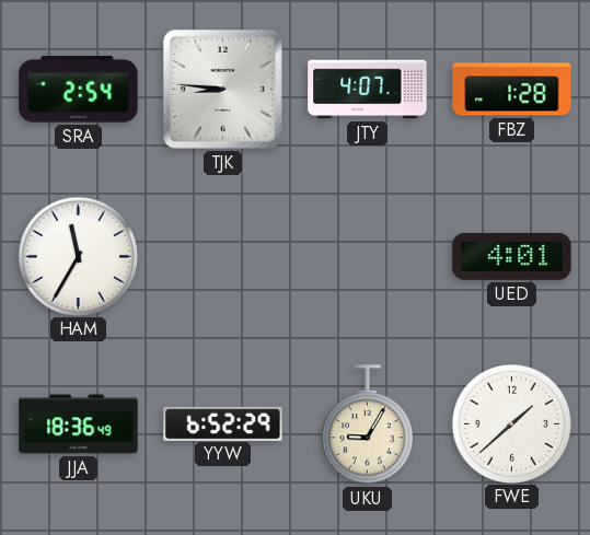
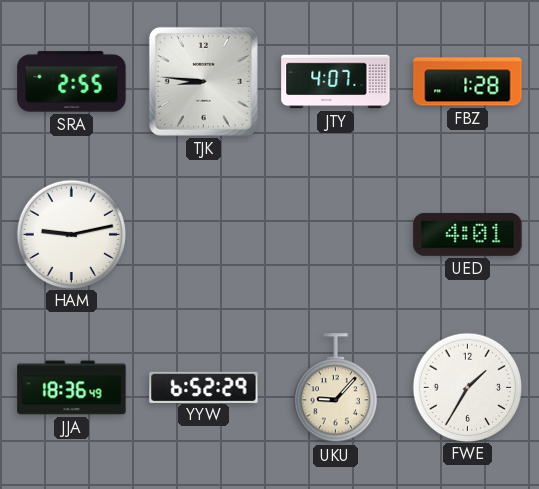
SRA: 2:54 -> 2:55 (72, 82)
HAM: 11:35 -> 9:13 (71, 234)
UKU: 9:05 -> 9:07 (335, 388)
FWE: 1:38 -> 1:35 (467, 387)
